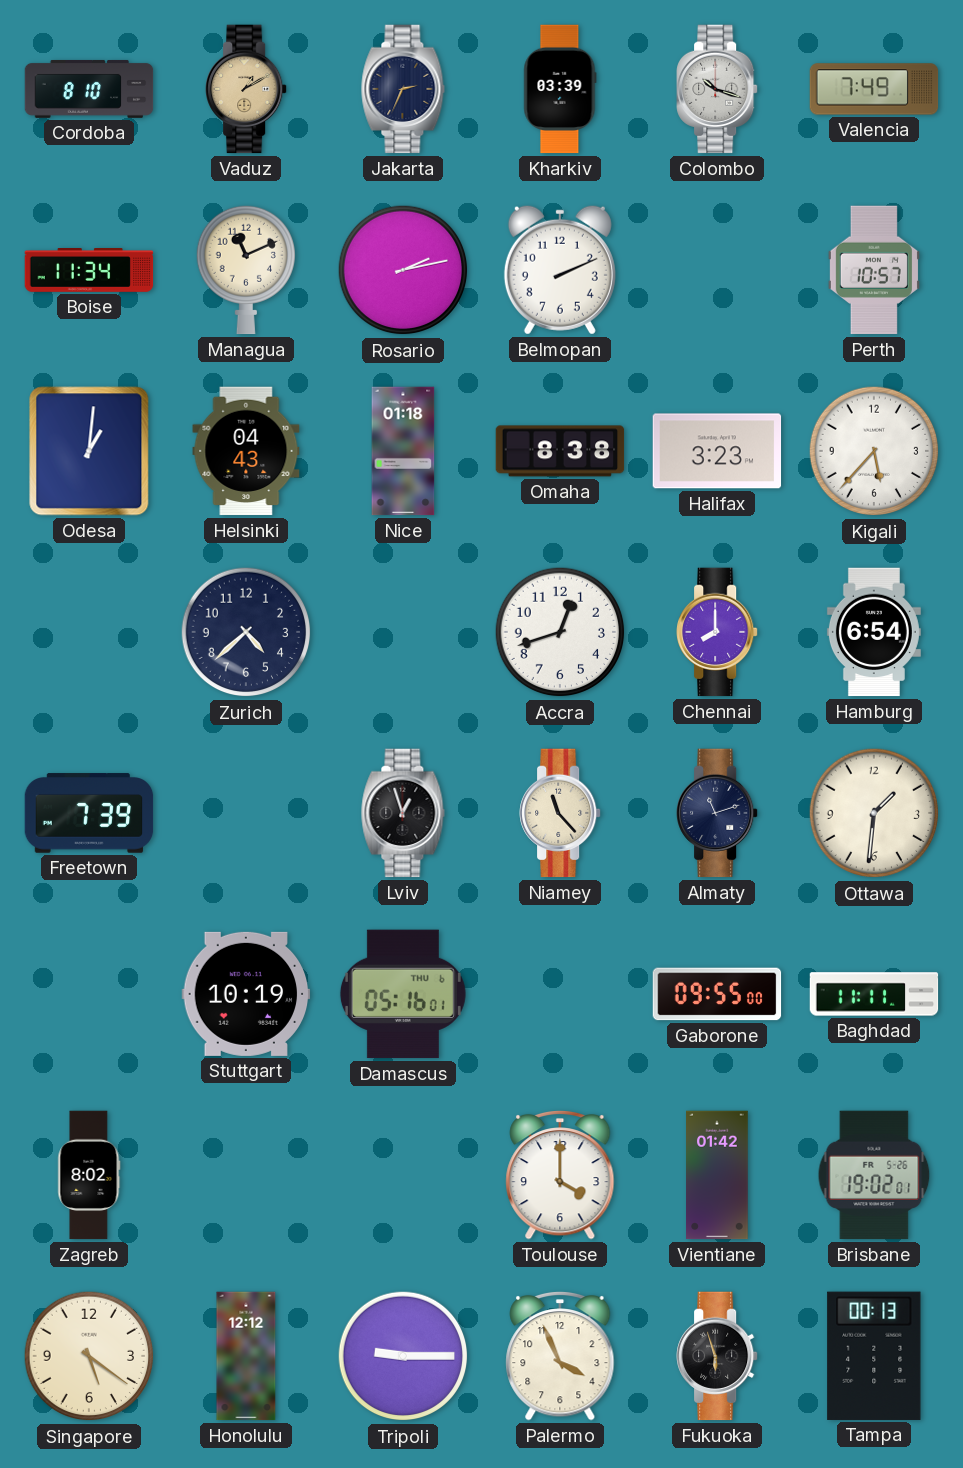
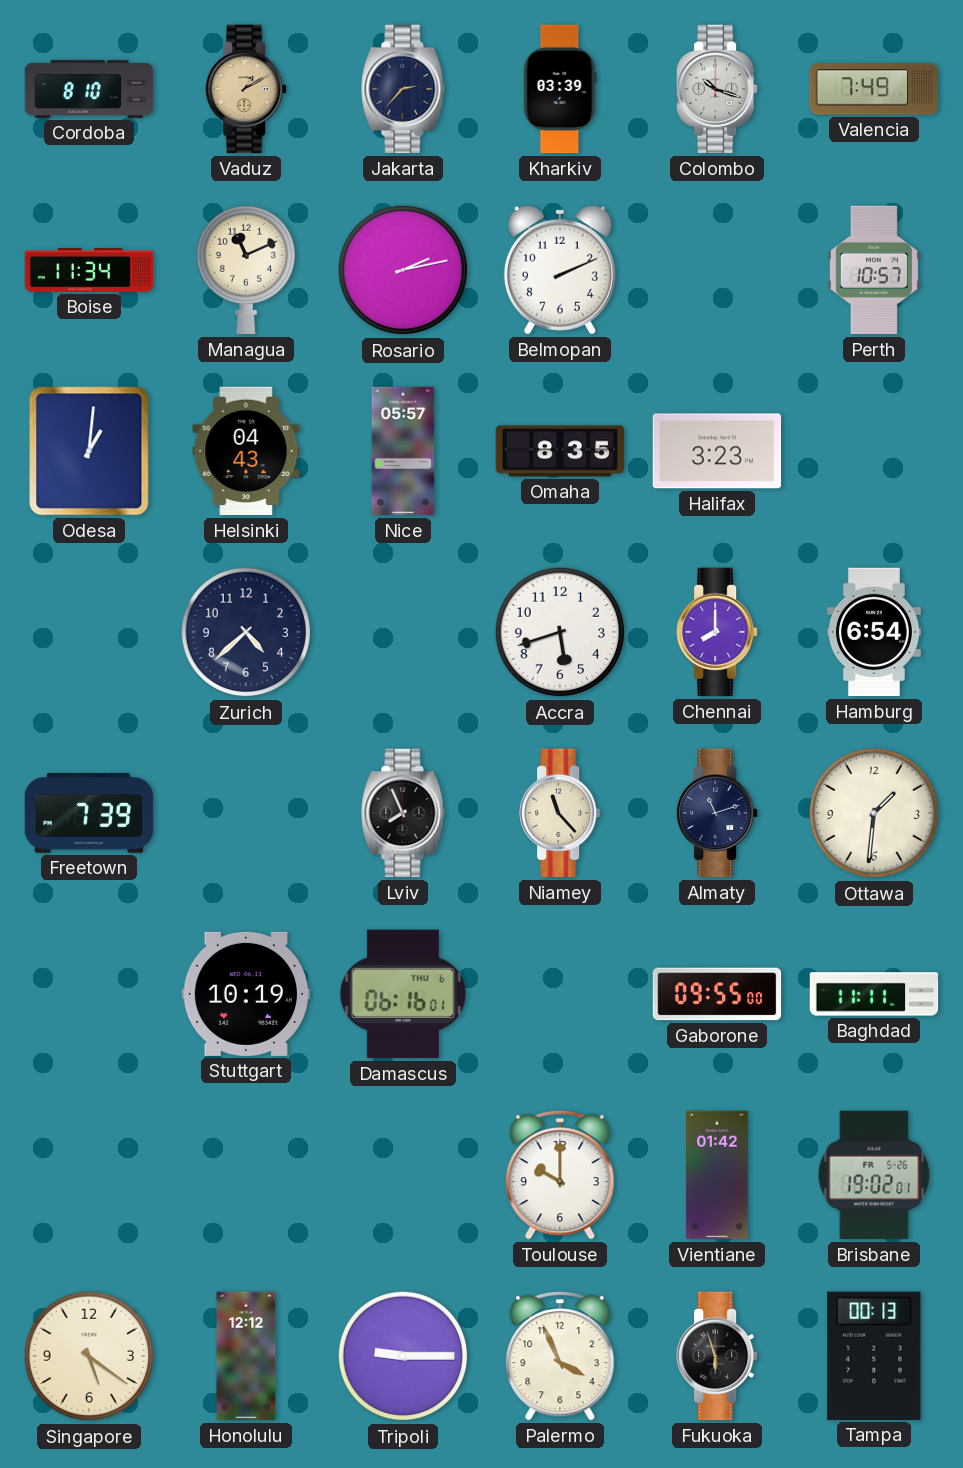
Jakarta: 2:34 -> 2:37 (403, 89)
Nice: 01:18 -> 05:57 (403, 451)
Omaha: 8:38 -> 8:35 (560, 451)
Kigali: 5:37 -> none (874, 451)
Accra: 12:42 -> 5:42 (560, 632)
Lviv: 12:57 -> 7:56 (403, 813)
Damascus: 05:16 -> 06:16 (403, 994)
Zagreb: 8:02 -> none (89, 1175)
Toulouse: 4:00 -> 10:00 (560, 1175)
